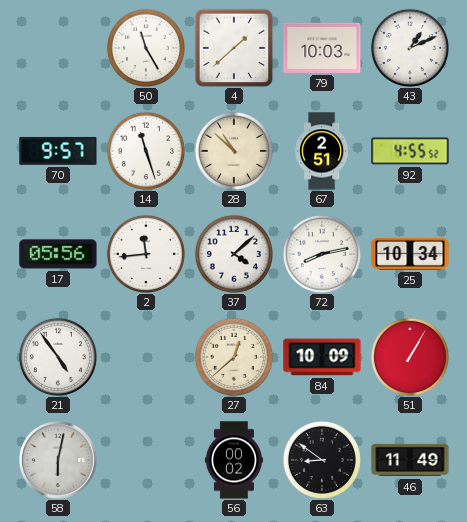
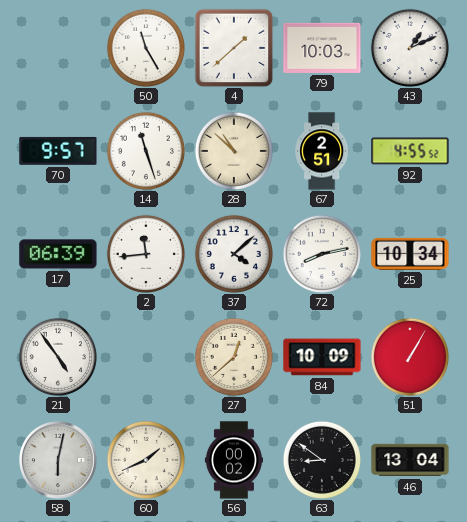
17: 05:56 -> 06:39 (58, 254)
60: none -> 1:41 (146, 460)
46: 11:49 -> 13:04 (410, 460)
